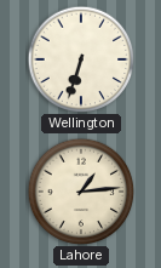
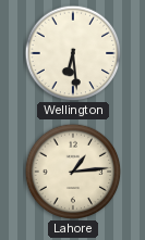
Wellington: 6:33 -> 6:29 (73, 53)
